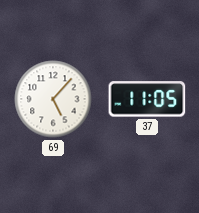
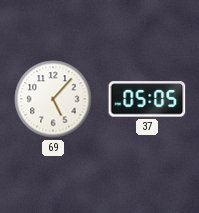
37: 11:05 -> 05:05 (147, 99)
